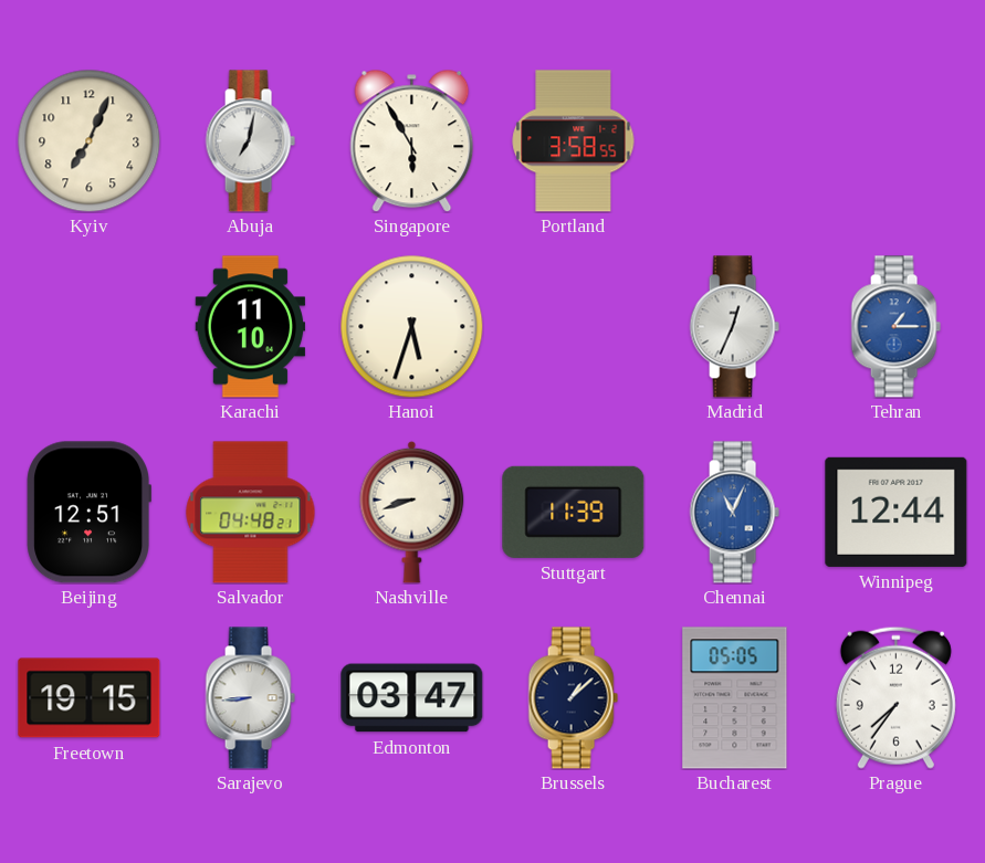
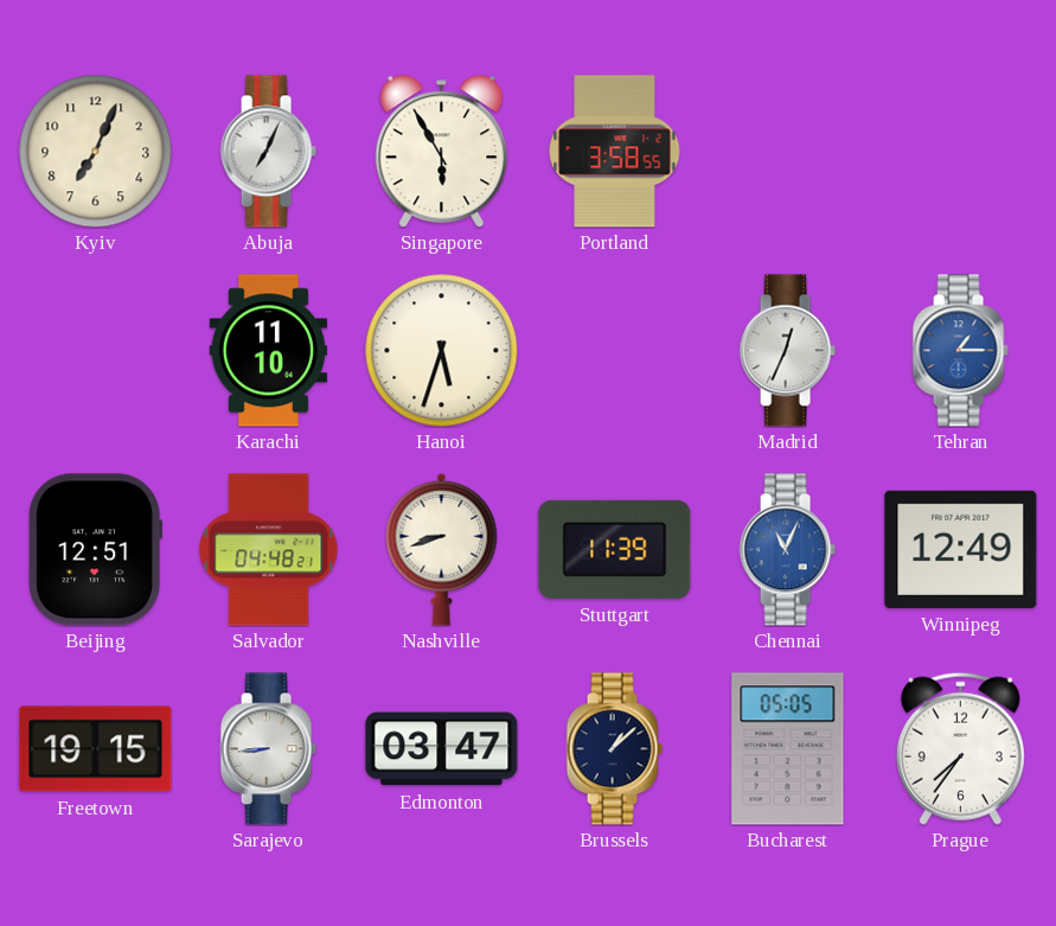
Abuja: 7:02 -> 7:04 (268, 152)
Winnipeg: 12:44 -> 12:49 (961, 549)
